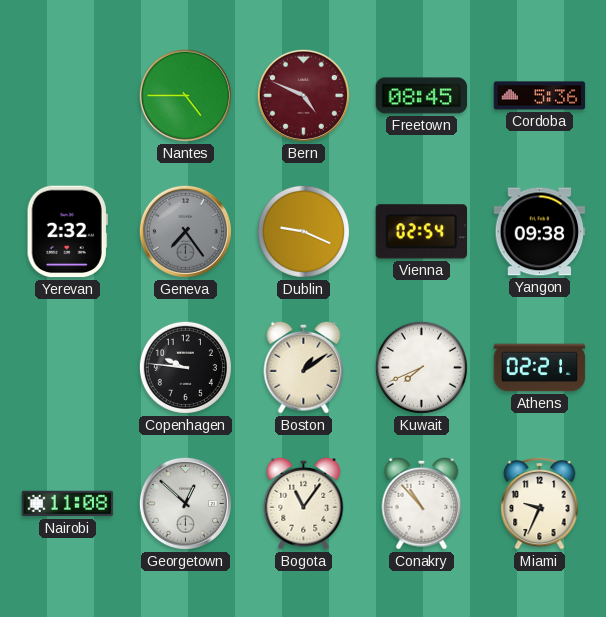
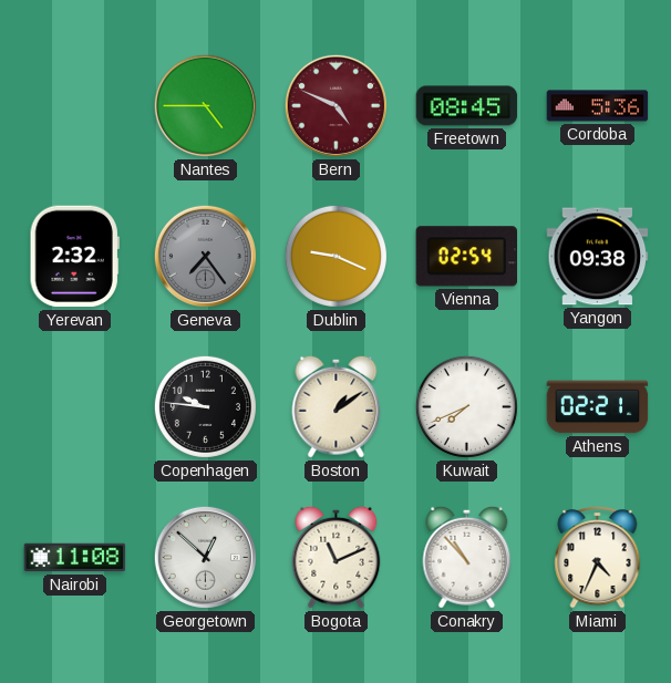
Bogota: 11:06 -> 11:11 (337, 557)
Miami: 9:34 -> 4:34 (598, 557)
